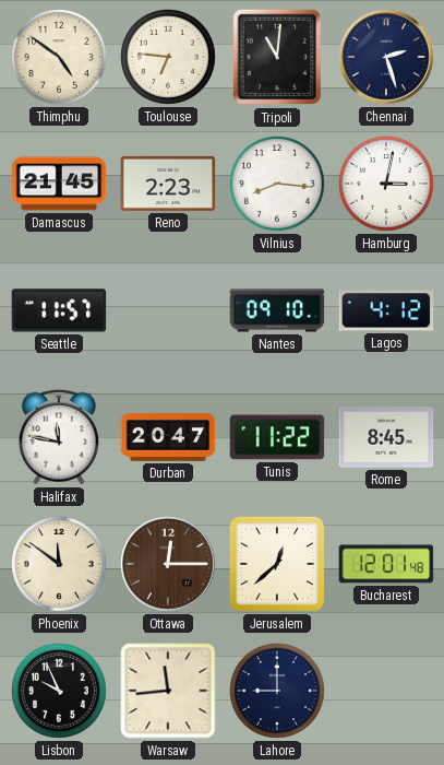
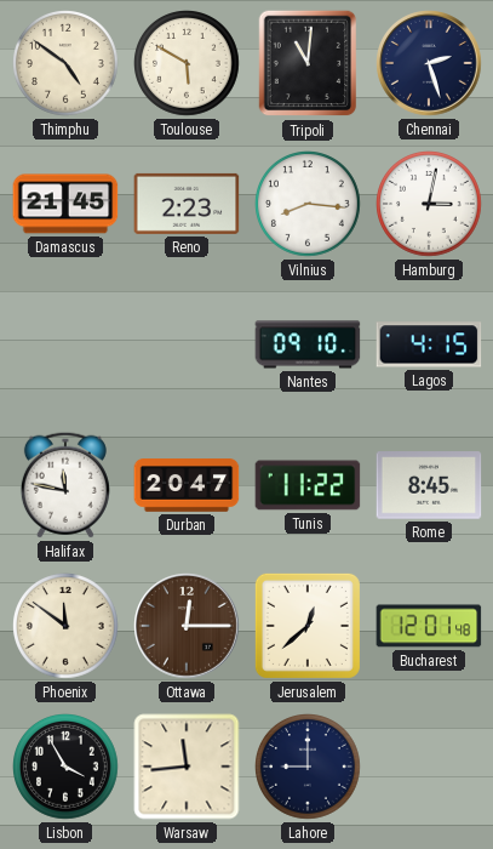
Toulouse: 6:46 -> 5:50 (188, 64)
Seattle: 11:57 -> none (59, 310)
Lagos: 4:12 -> 4:15 (429, 344)
Lisbon: 9:56 -> 3:55 (67, 768)
